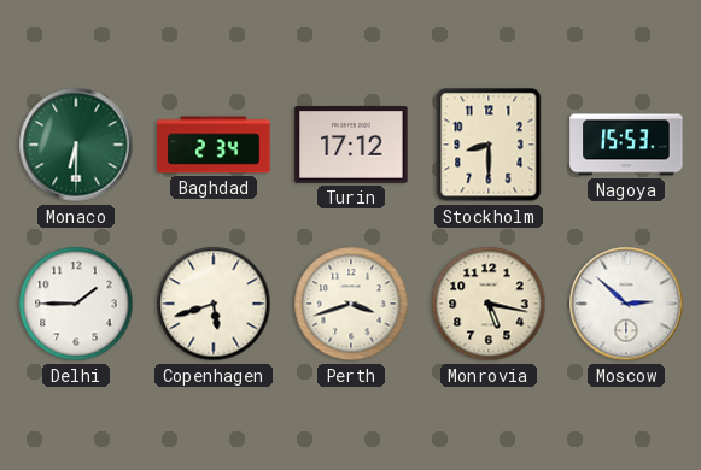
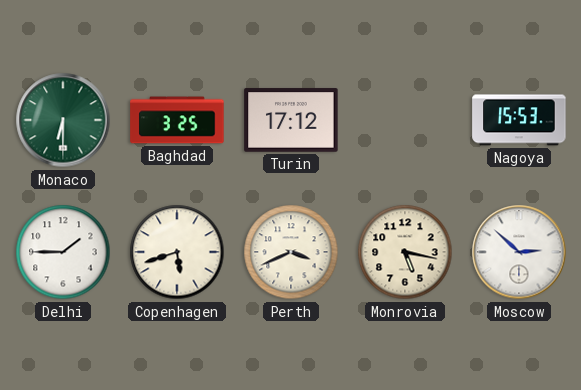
Baghdad: 2:34 -> 3:25 (177, 120)
Stockholm: 8:30 -> none (489, 145)
Perth: 3:42 -> 3:41 (291, 252)
